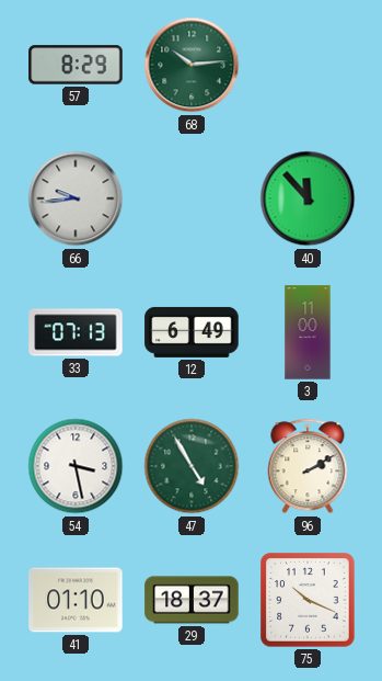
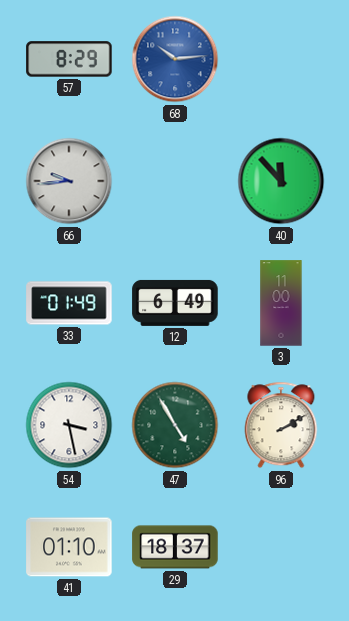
68 dial: green -> blue (175, 59)
33: 07:13 -> 01:49 (69, 303)
75: 10:19 -> none (308, 600)
